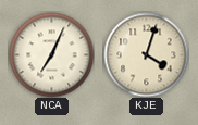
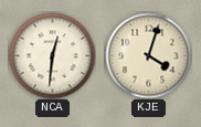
NCA: 7:04 -> 12:31 (52, 55)
